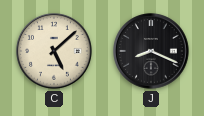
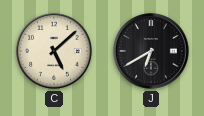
J: 8:19 -> 6:40 (151, 51)
